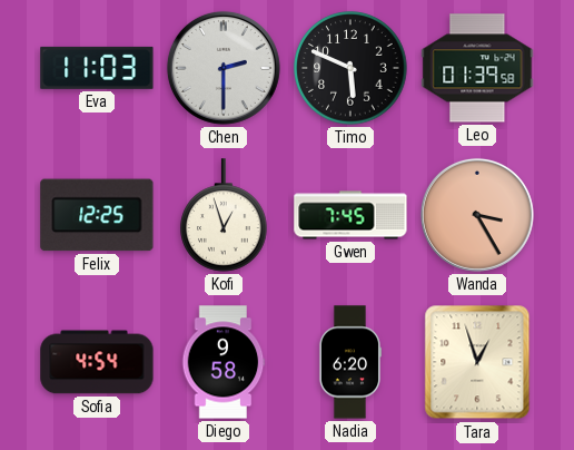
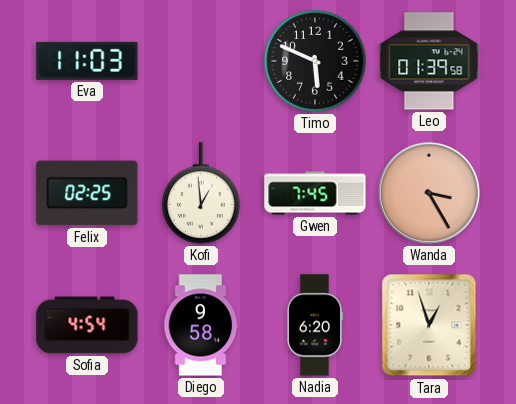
Chen: 2:30 -> none (224, 68)
Felix: 12:25 -> 02:25 (87, 193)
Kofi: 12:57 -> 12:59 (201, 193)
